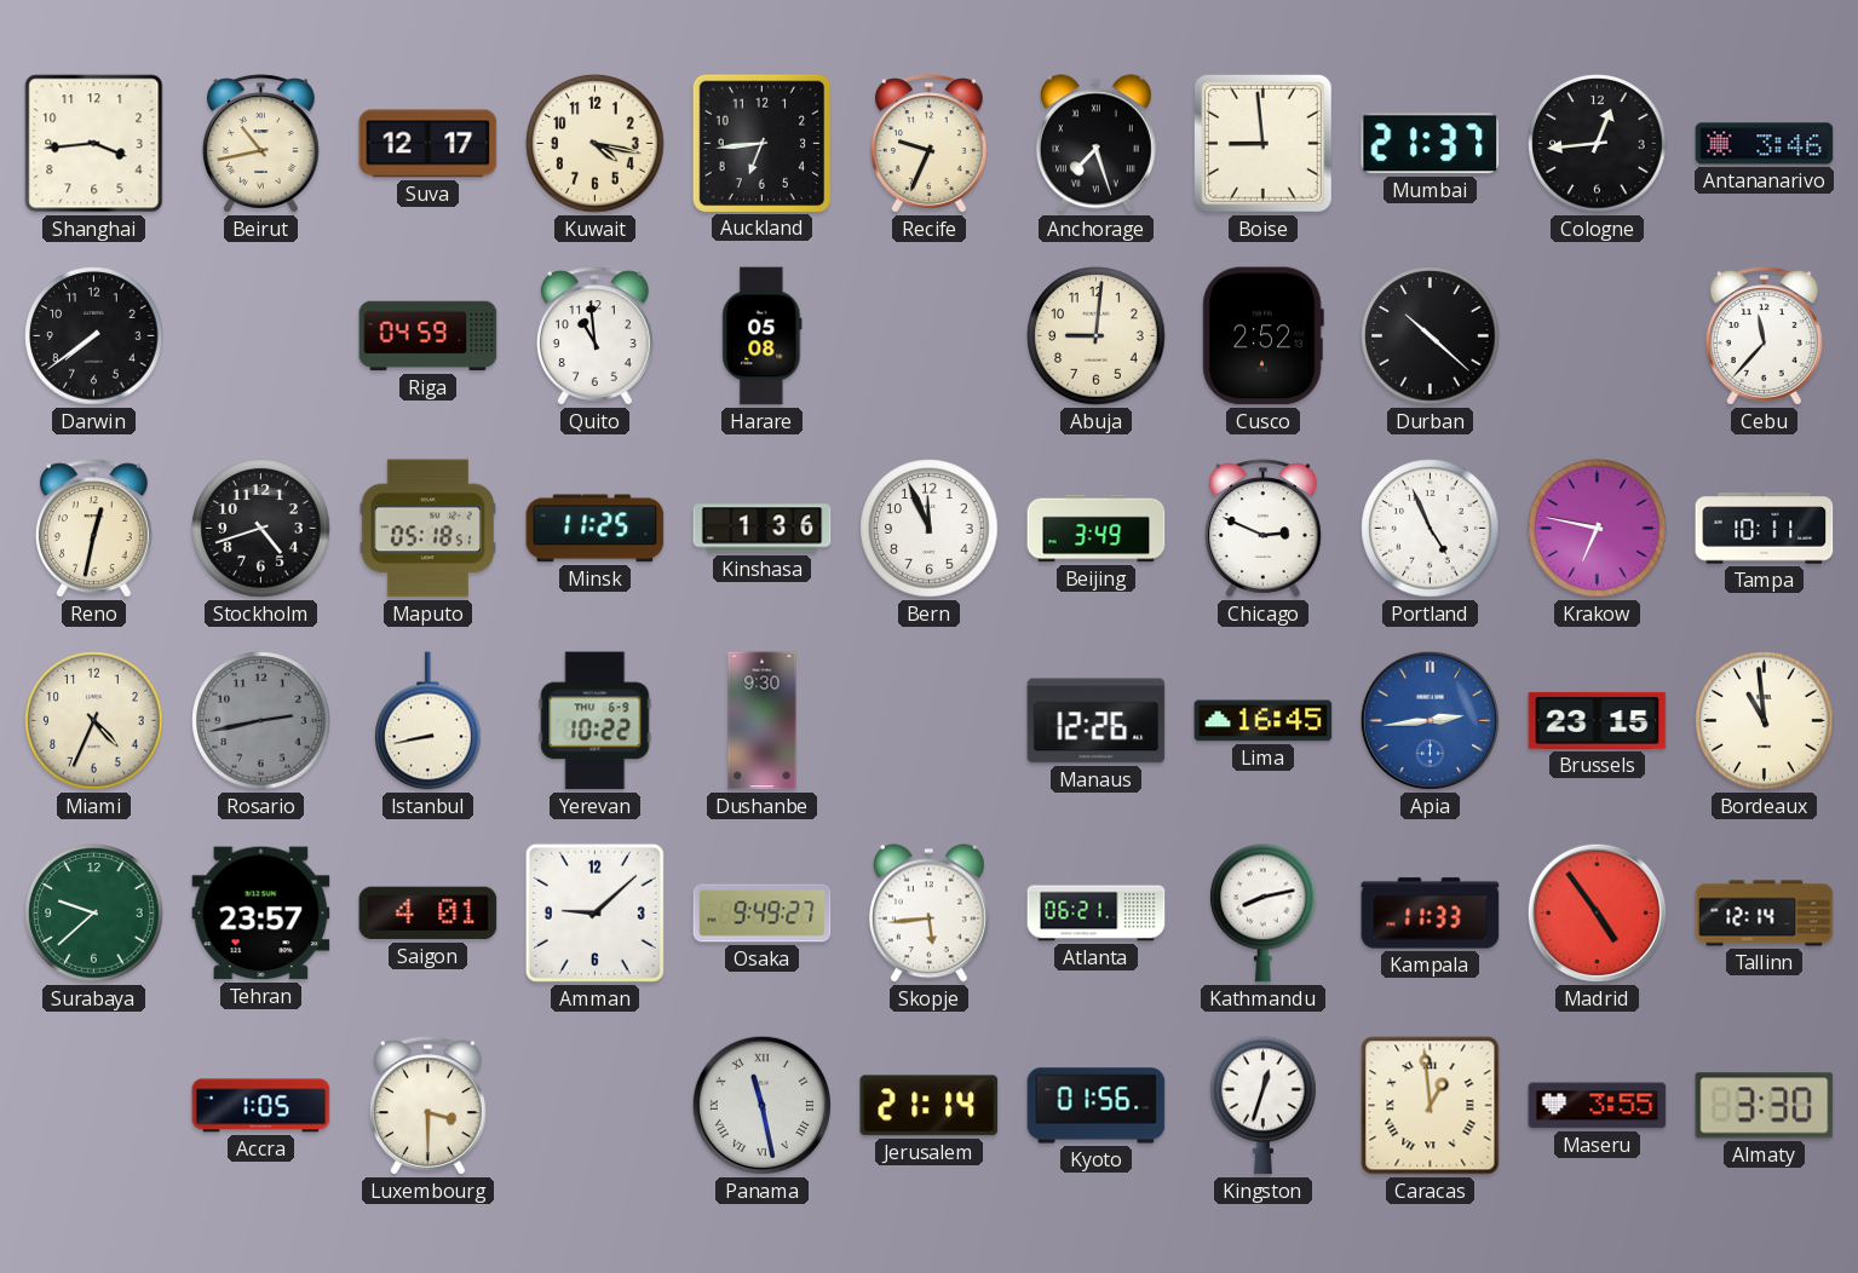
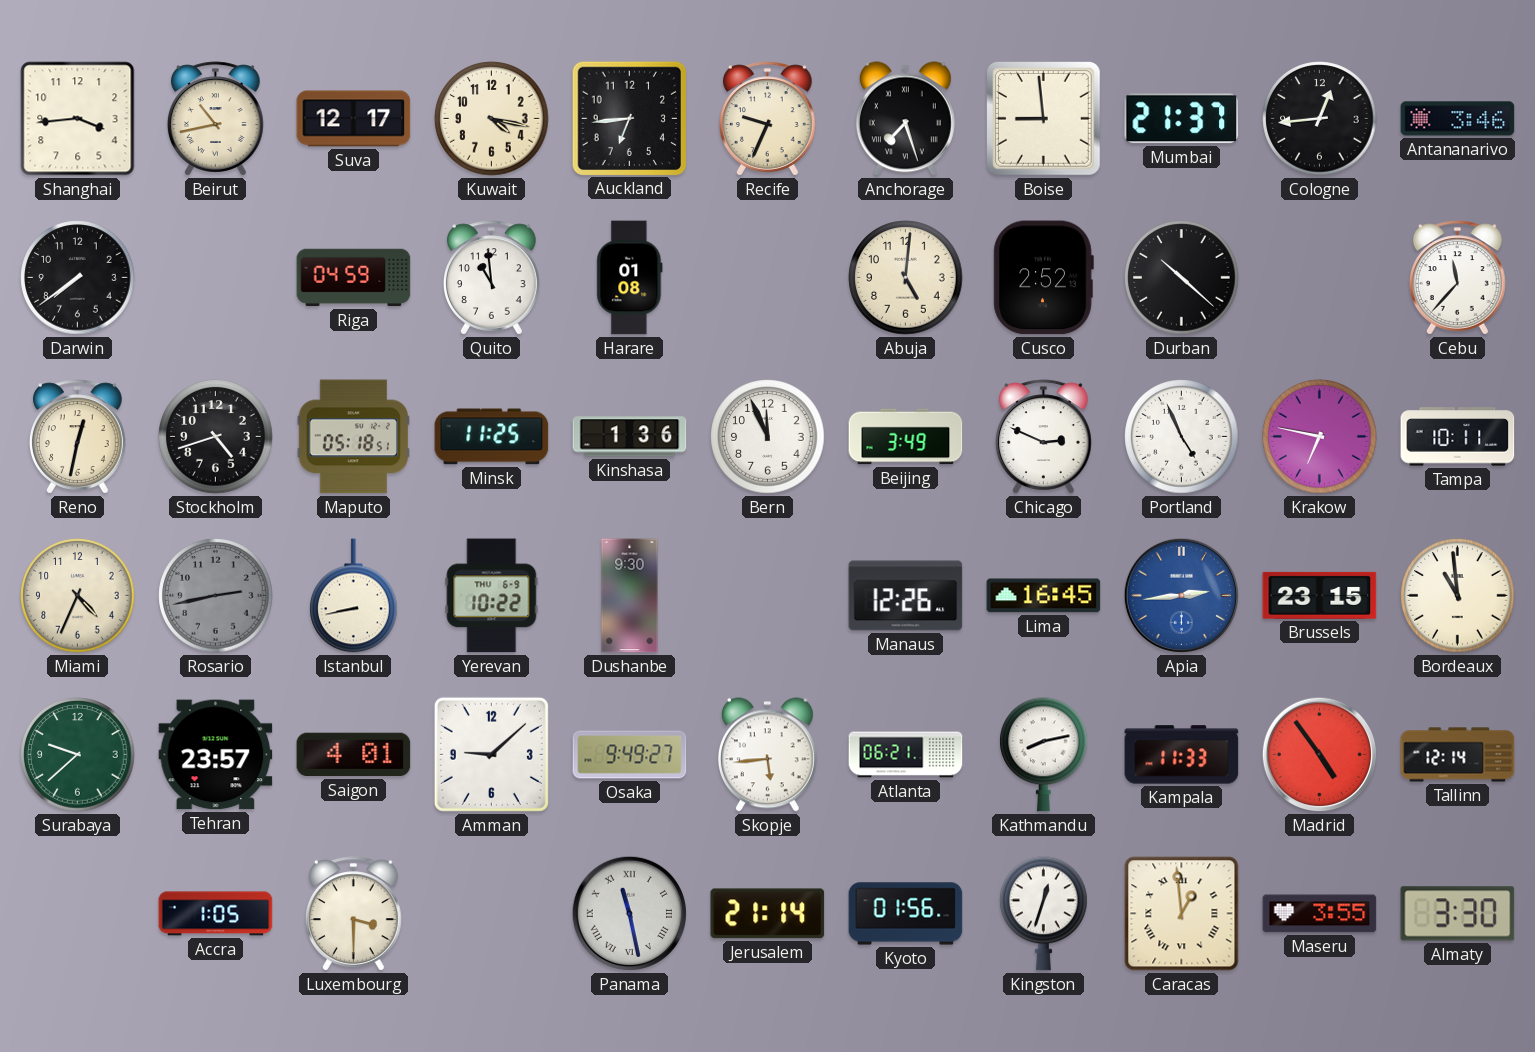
Harare: 05:08 -> 01:08 (630, 278)
Abuja: 9:01 -> 5:01 (906, 278)
